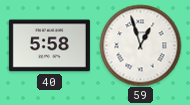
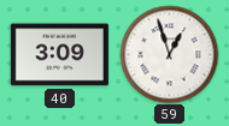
40: 5:58 -> 3:09 (59, 55)
